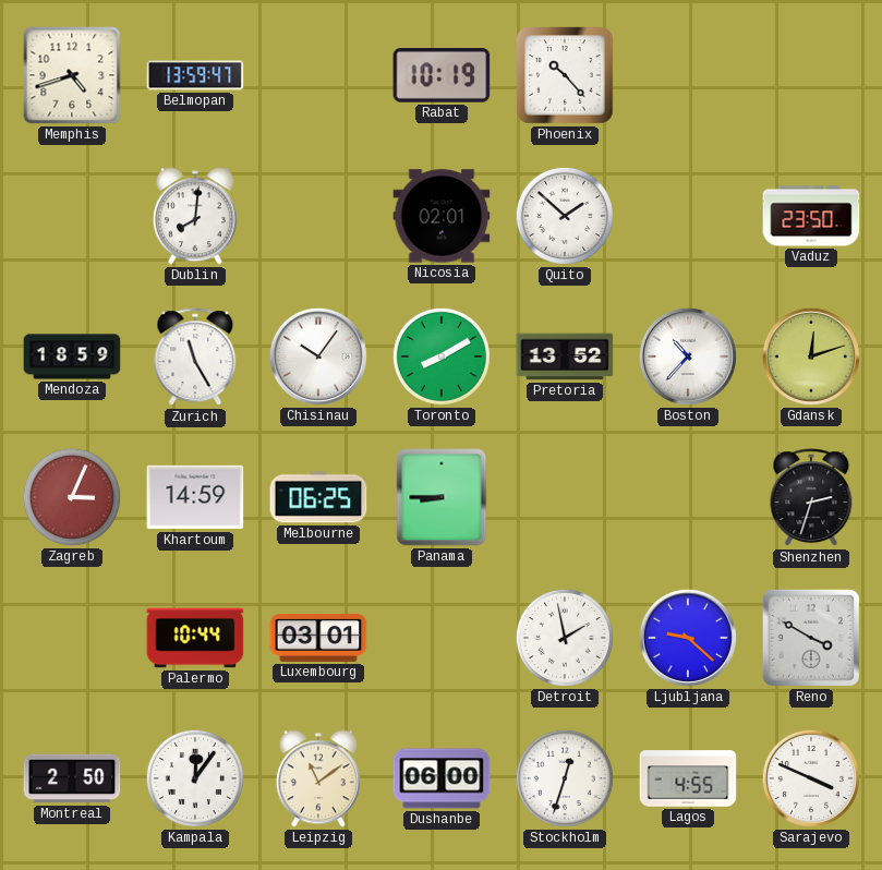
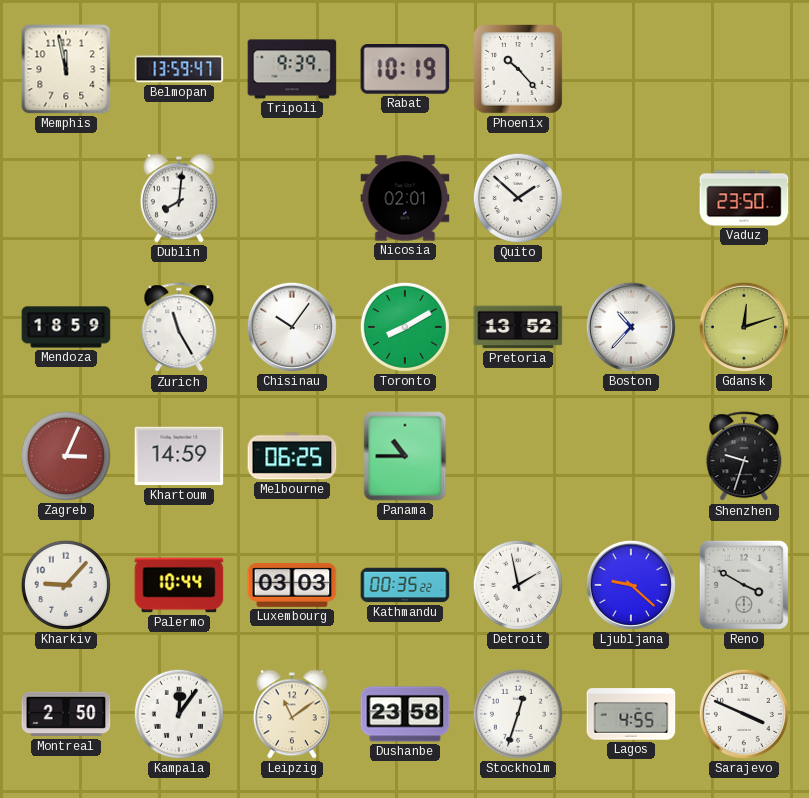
Memphis: 4:42 -> 11:58 (66, 69)
Tripoli: none -> 9:39 (292, 69)
Panama: 8:45 -> 10:45 (405, 456)
Shenzhen: 2:33 -> 9:33 (744, 457)
Kharkiv: none -> 9:07 (66, 585)
Luxembourg: 03:01 -> 03:03 (292, 585)
Kathmandu: none -> 00:35 (405, 585)
Dushanbe: 06:00 -> 23:58 (405, 714)
